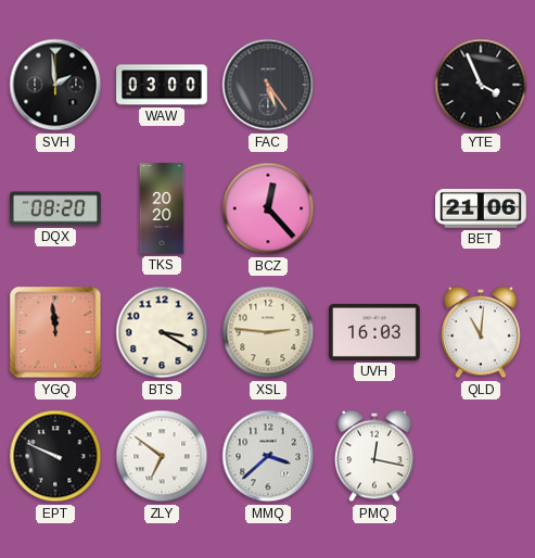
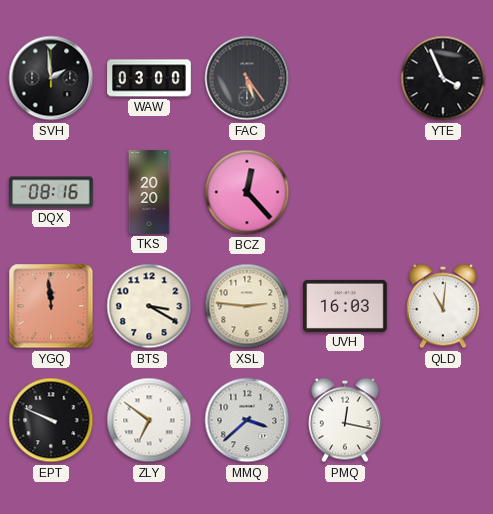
DQX: 08:20 -> 08:16 (51, 192)
BET: 21:06 -> none (481, 208)
